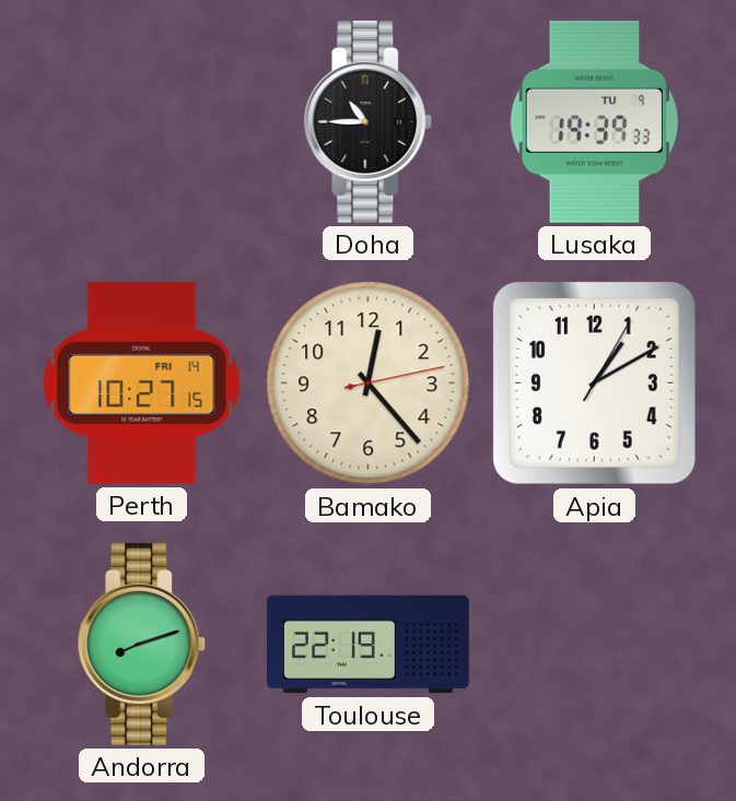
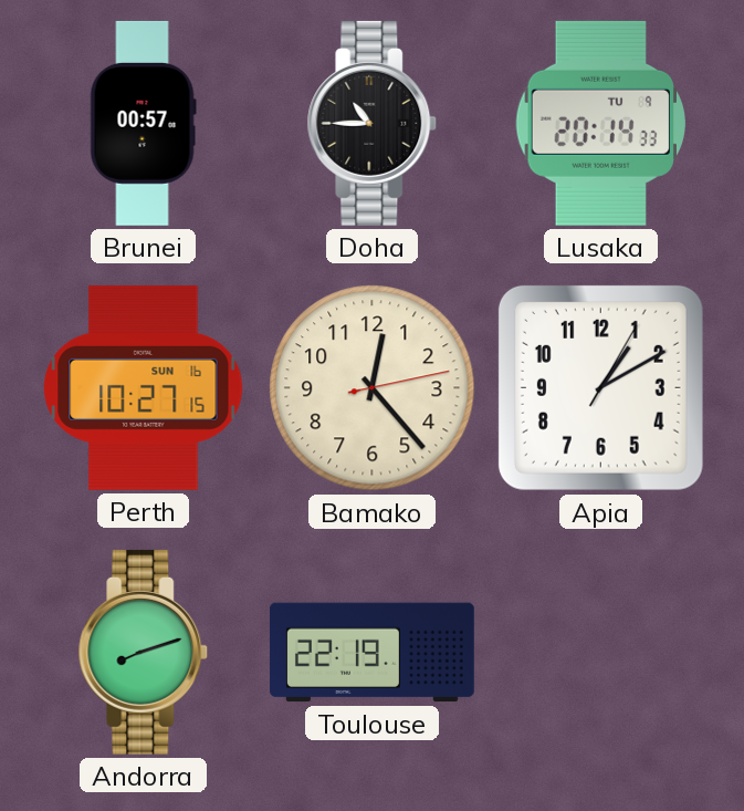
Brunei: none -> 00:57 (143, 123)
Lusaka: 19:39 -> 20:14 (600, 123)
Perth date: FRI 14 -> SUN 16 (144, 387)
